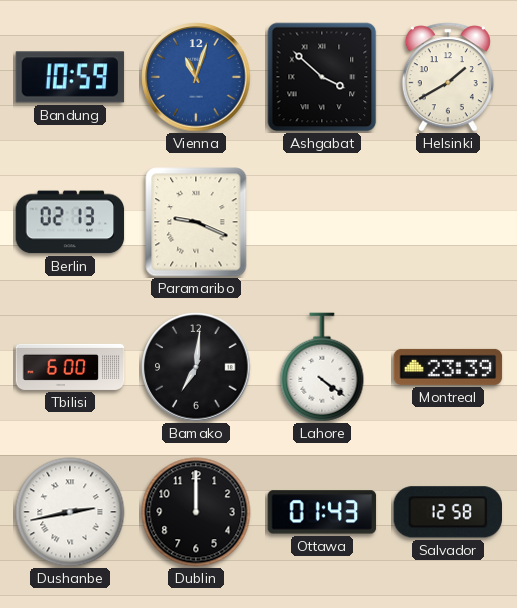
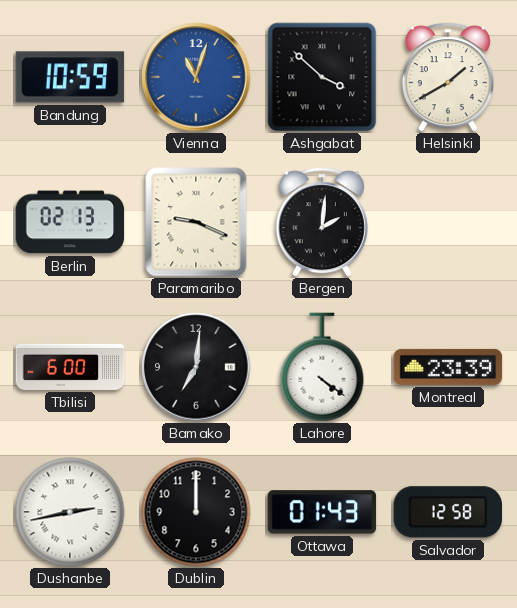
Bergen: none -> 2:01 (322, 222)
